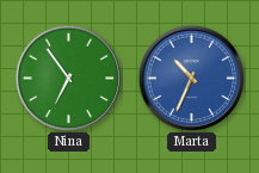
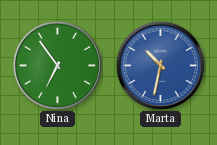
Marta: 10:34 -> 10:32 (160, 65)
